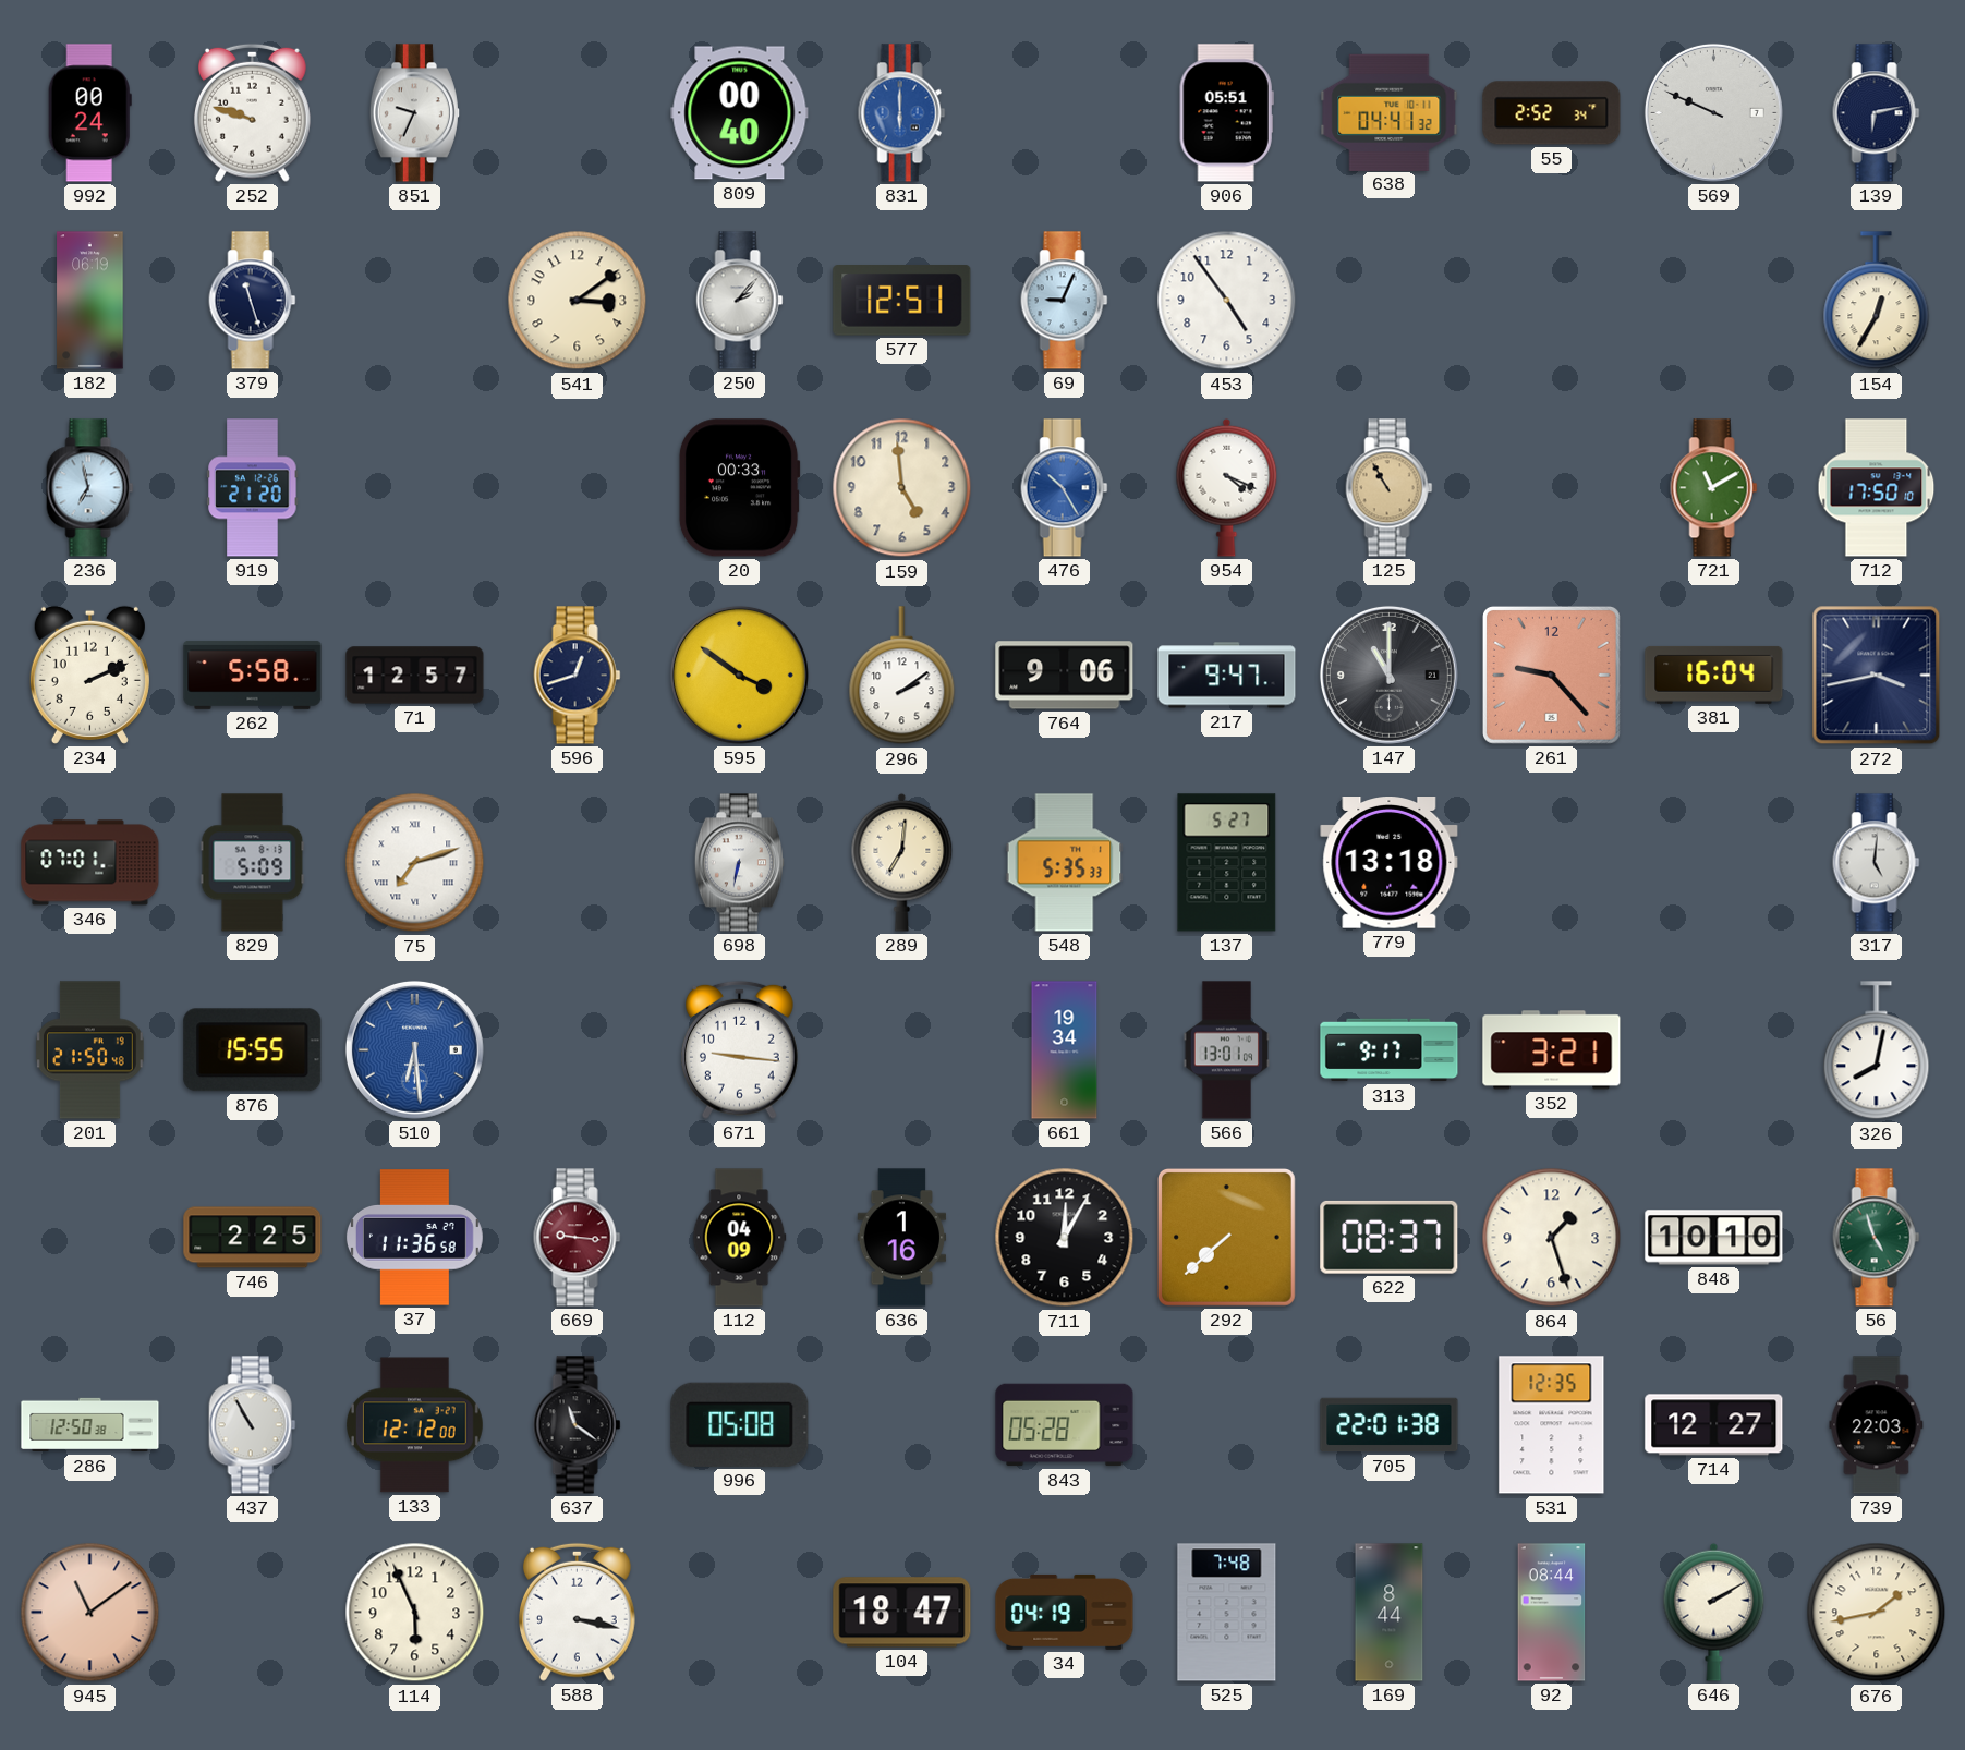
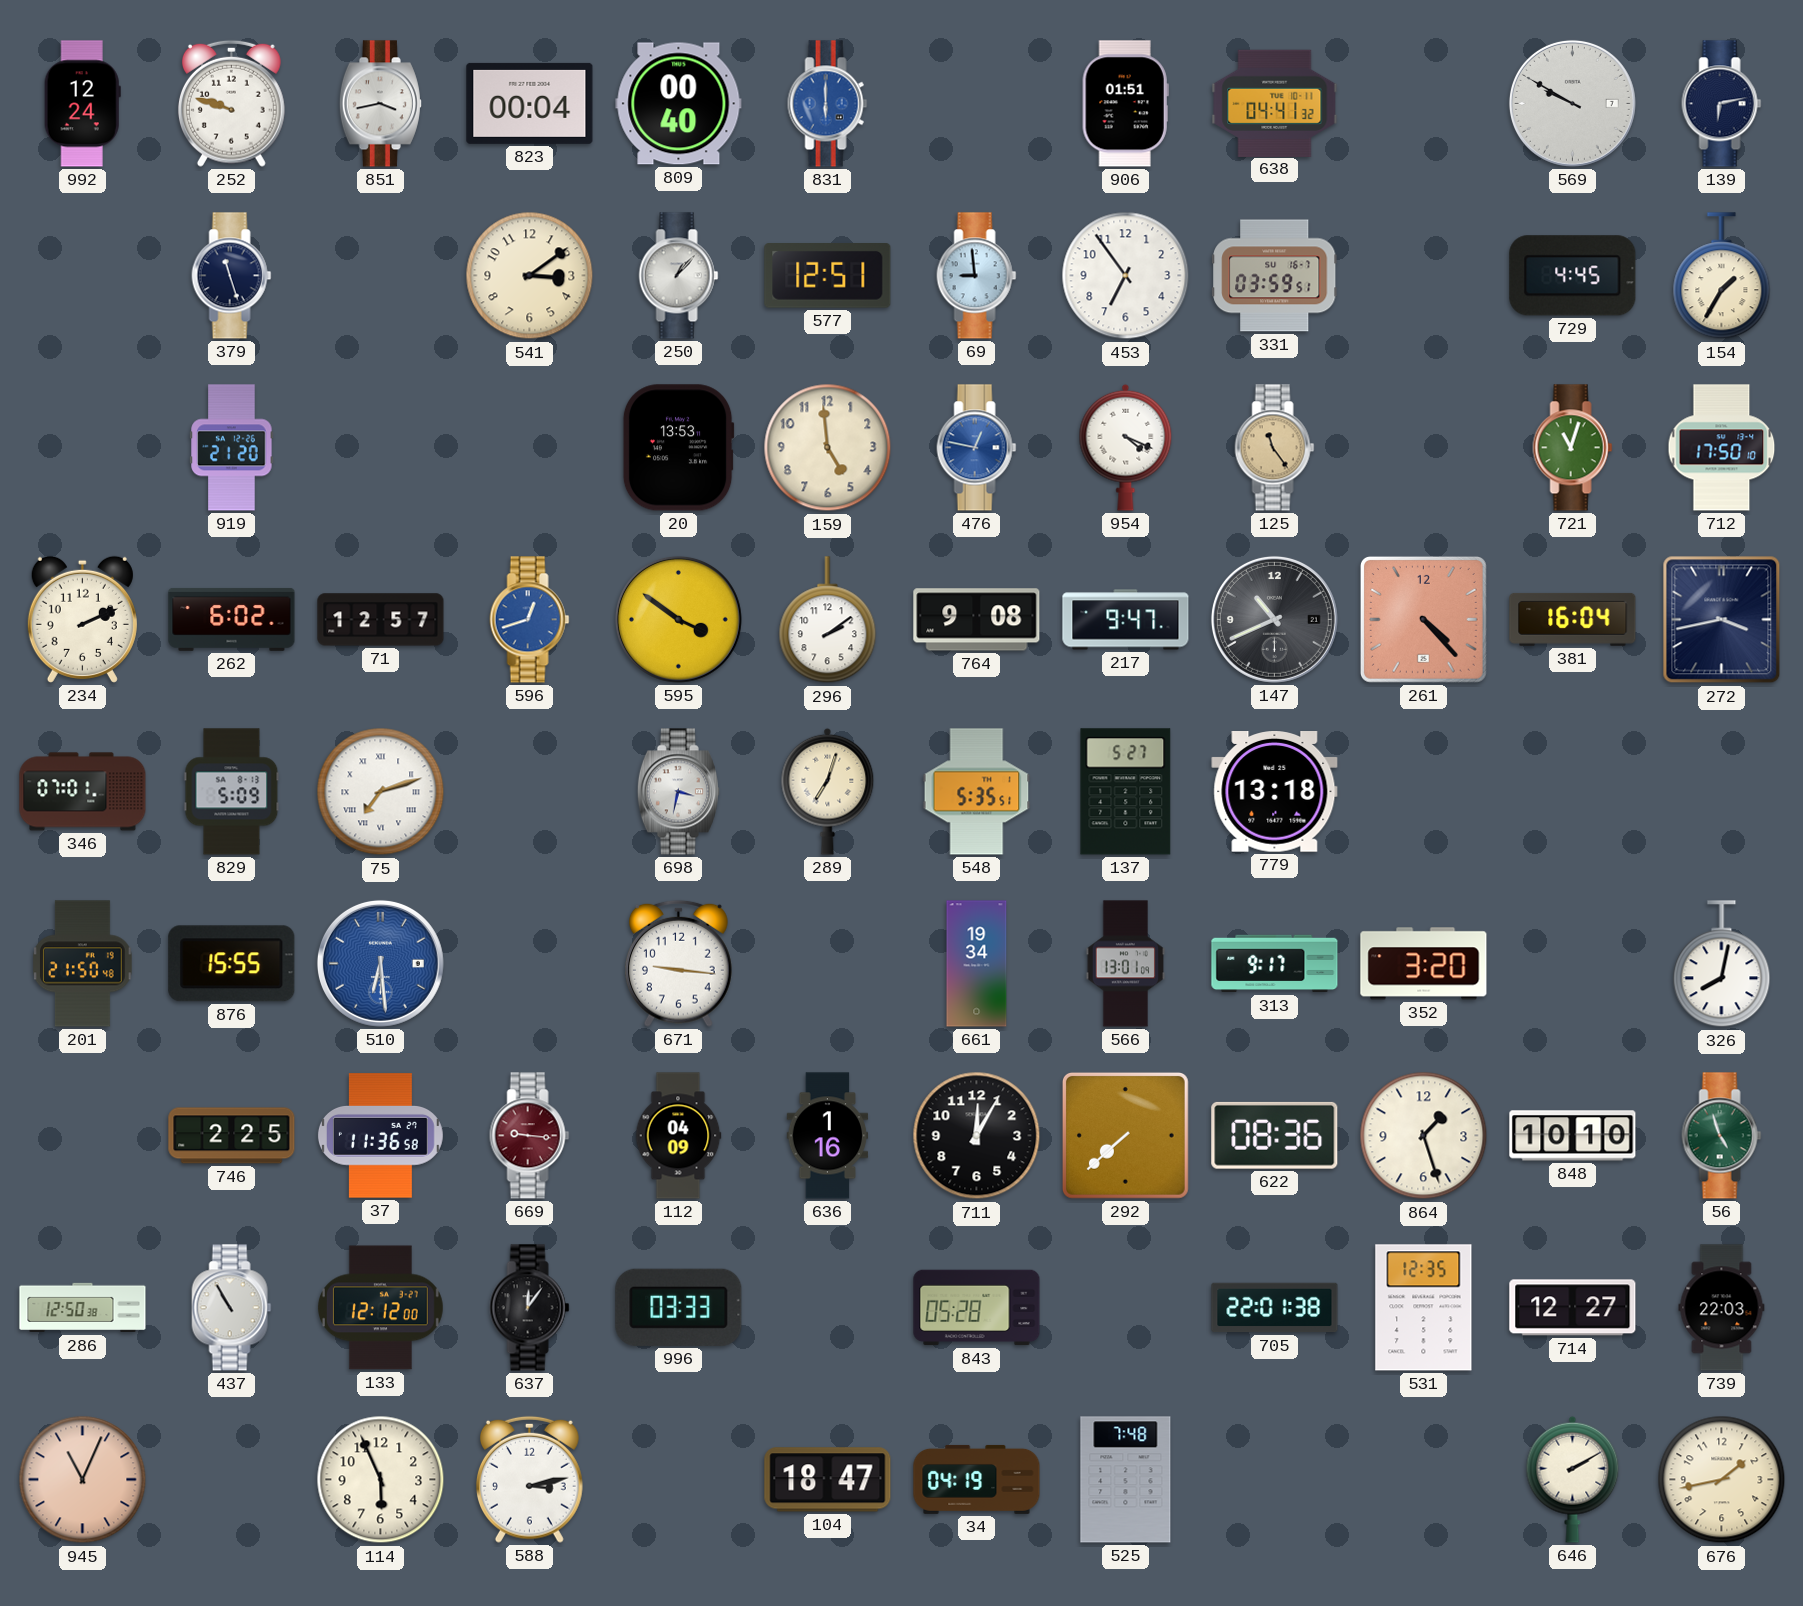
992: 00:24 -> 12:24 (82, 104)
851: 9:34 -> 3:43 (380, 104)
823: none -> 00:04 (530, 103)
906: 05:51 -> 01:51 (1125, 104)
55: 2:52 -> none (1552, 113)
569: 9:49 -> 9:50 (1572, 103)
182: 06:19 -> none (90, 301)
250: 2:07 -> 1:07 (679, 276)
69: 9:04 -> 8:59 (977, 276)
453: 4:54 -> 6:54 (1126, 276)
331: none -> 03:59 (1275, 276)
729: none -> 4:45 (1573, 276)
154: 12:35 -> 1:35 (1722, 276)
236: 6:58 -> none (90, 488)
20: 00:33 -> 13:53 (678, 448)
476: 10:25 -> 12:47 (977, 448)
125: 10:55 -> 11:24 (1275, 448)
721: 11:10 -> 11:03 (1573, 448)
262: 5:58 -> 6:02 (232, 619)
596 dial: navy -> blue (530, 620)
764: 9:06 -> 9:08 (977, 620)
147: 11:00 -> 10:41 (1274, 619)
261: 9:23 -> 4:23 (1423, 619)
698: 6:32 -> 3:32 (678, 792)
289: 7:01 -> 7:03 (828, 791)
548: 5:35:33 -> 5:35:51 (977, 792)
317: 5:01 -> none (1877, 863)
352: 3:21 -> 3:20 (1424, 964)
622: 08:37 -> 08:36 (1275, 1135)
637: 11:21 -> 12:06 (530, 1308)
996: 05:08 -> 03:33 (679, 1307)
945: 11:09 -> 11:04 (83, 1480)
588: 3:17 -> 3:13 (529, 1479)
169: 8:44 -> none (1390, 1613)
92: 08:44 -> none (1552, 1613)
